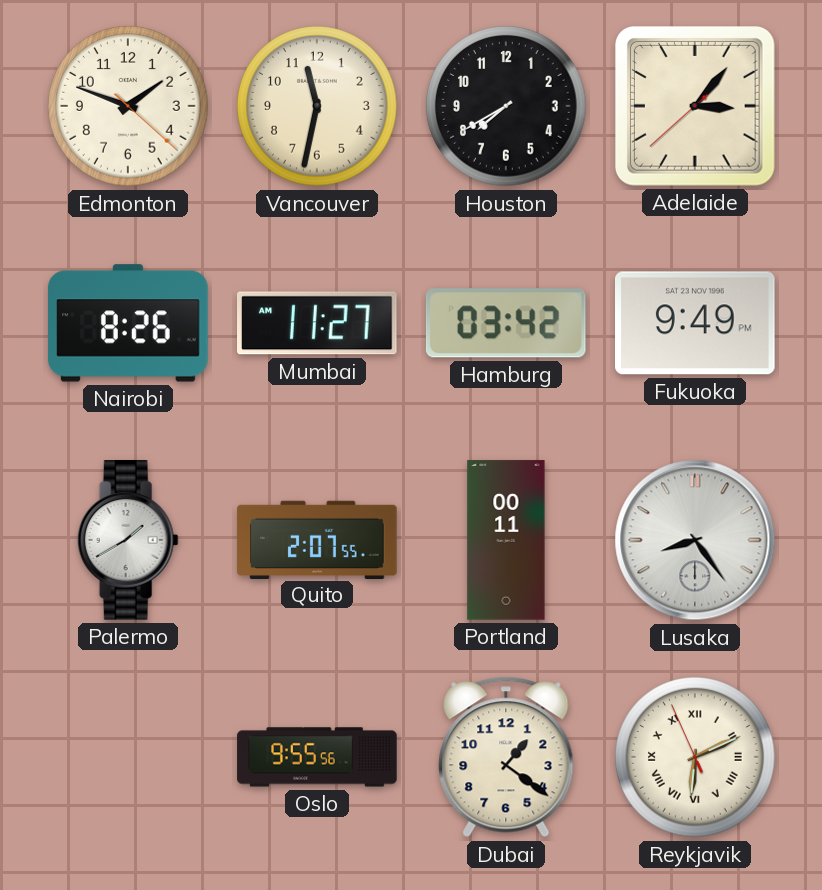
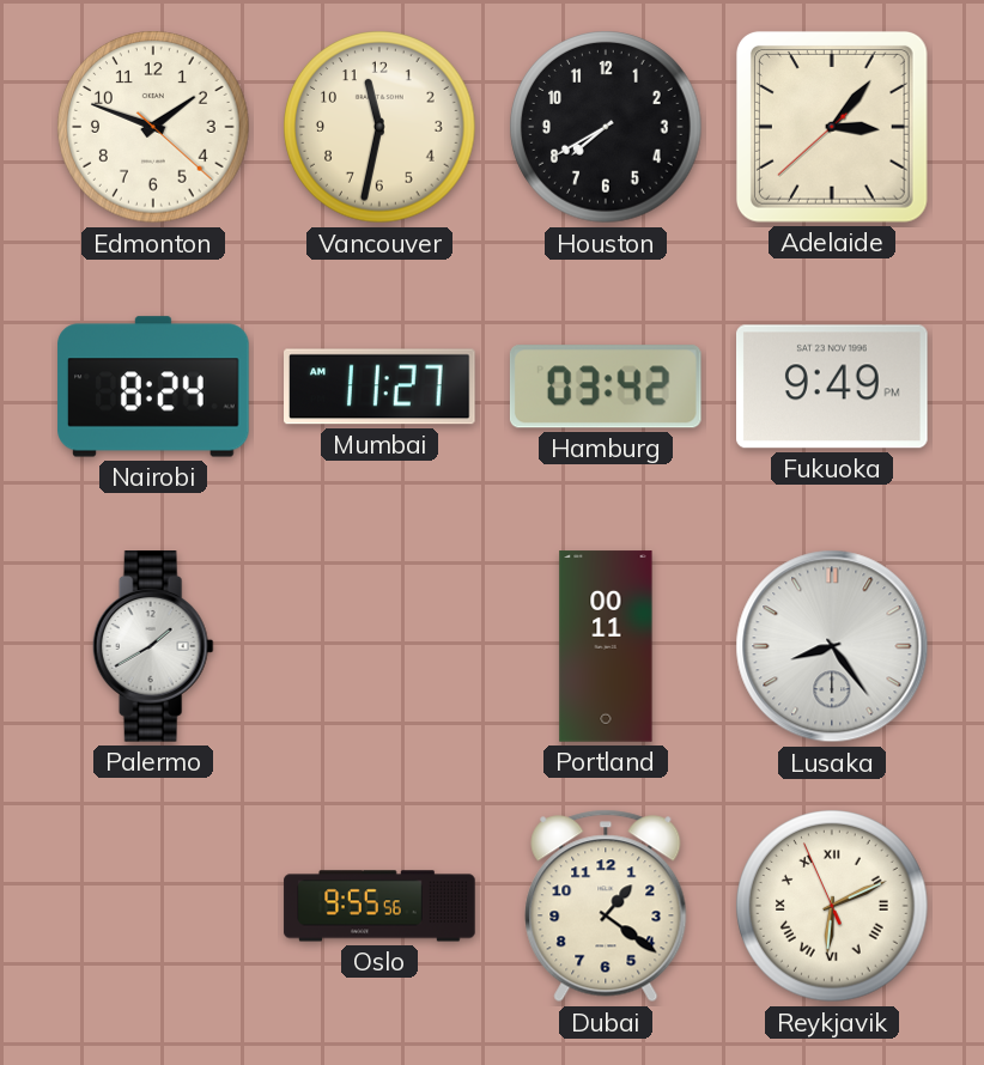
Nairobi: 8:26 -> 8:24 (153, 387)
Quito: 2:07 -> none (317, 539)
